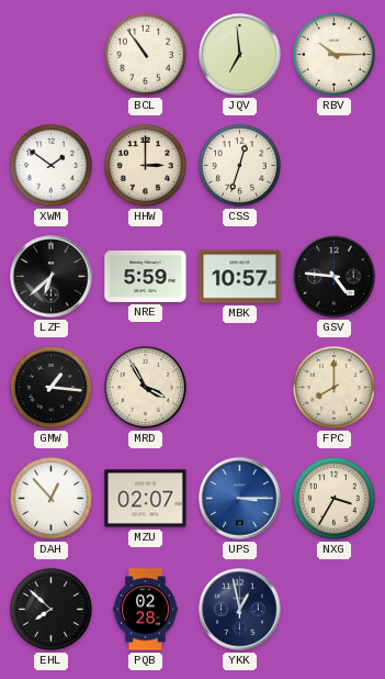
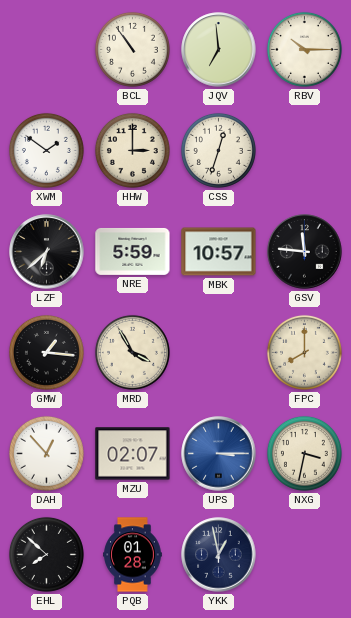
GSV: 4:46 -> 11:46 (305, 252)
NXG: 3:35 -> 3:32 (304, 453)
PQB: 02:28 -> 01:28 (133, 555)
